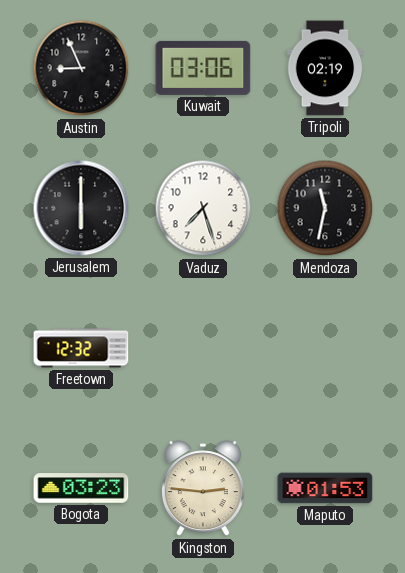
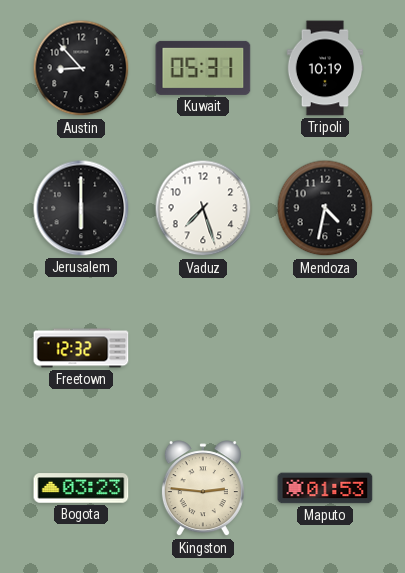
Austin: 8:56 -> 8:53 (81, 68)
Kuwait: 03:06 -> 05:31 (203, 68)
Tripoli: 02:19 -> 10:19 (325, 68)
Mendoza: 11:32 -> 4:32 (325, 208)
